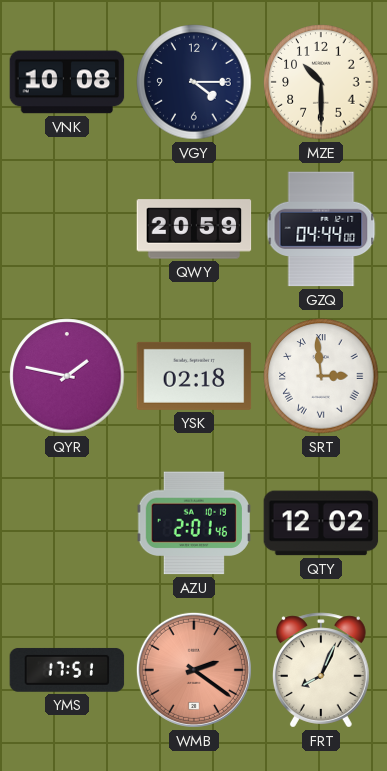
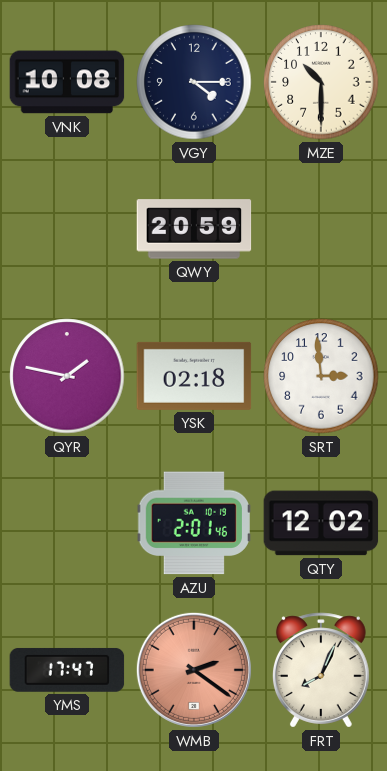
GZQ: 04:44 -> none (321, 229)
SRT numerals: Roman -> Arabic (321, 376)
YMS: 17:51 -> 17:47 (67, 670)
